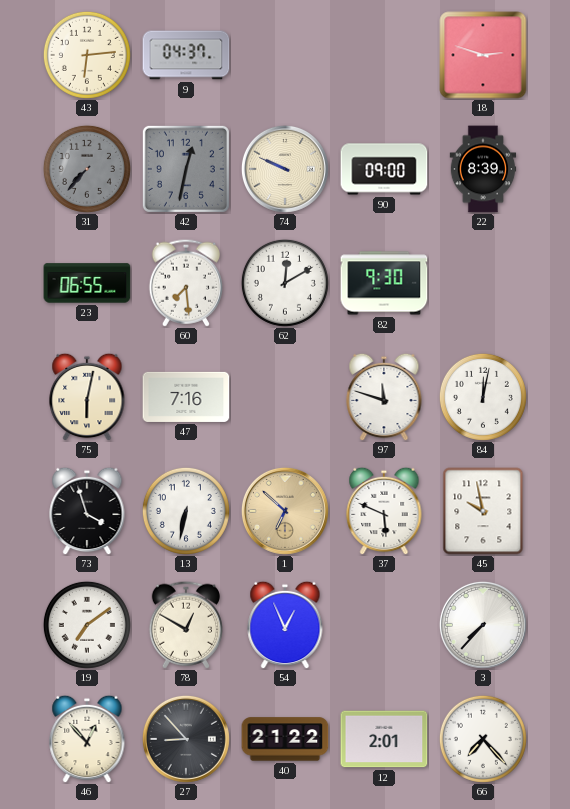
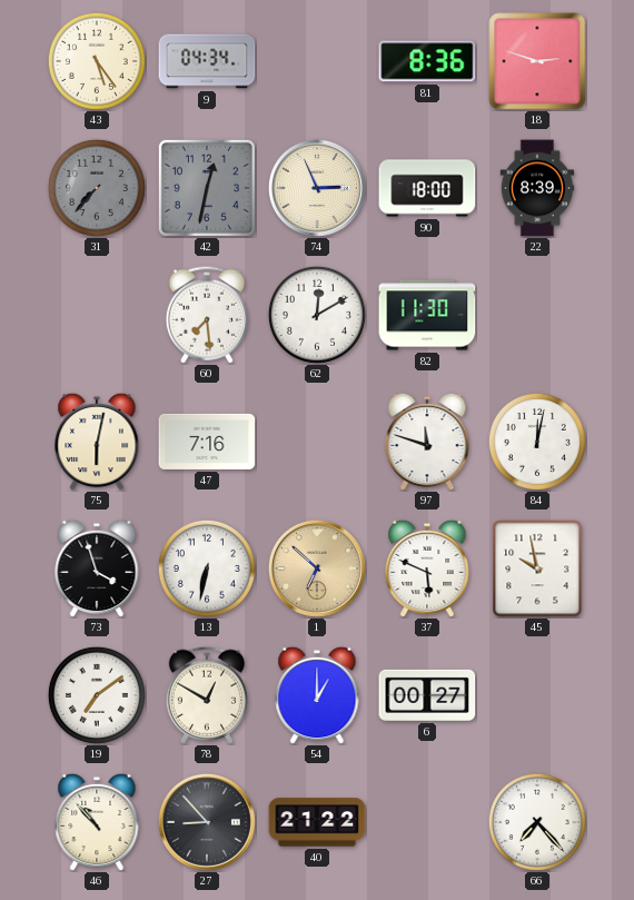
43: 6:14 -> 5:24 (97, 61)
9: 04:37 -> 04:34 (207, 61)
81: none -> 8:36 (427, 61)
74: 9:49 -> 2:56 (317, 188)
90: 09:00 -> 18:00 (427, 188)
23: 06:55 -> none (87, 283)
82: 9:30 -> 11:30 (427, 315)
54: 12:56 -> 1:00 (317, 695)
6: none -> 00:27 (427, 695)
3: 7:37 -> none (483, 625)
46: 12:53 -> 10:53 (97, 822)
12: 2:01 -> none (384, 739)
